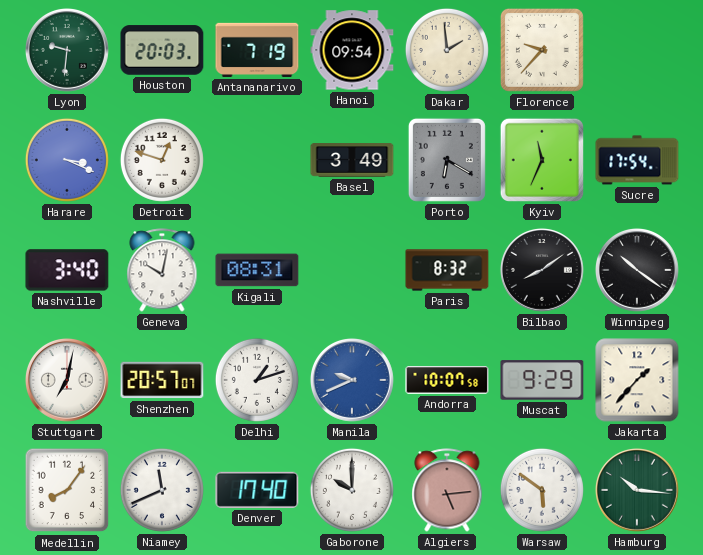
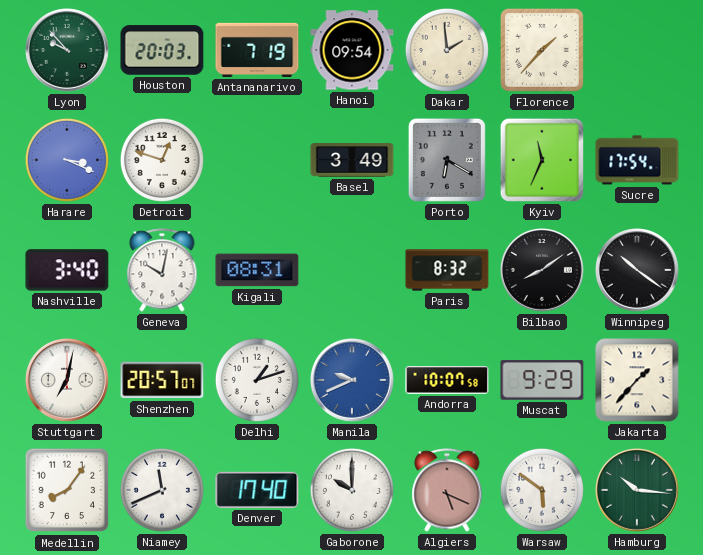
Lyon: 9:31 -> 9:53 (67, 50)
Florence: 9:37 -> 1:37 (542, 50)
Algiers: 5:14 -> 5:19 (447, 490)
